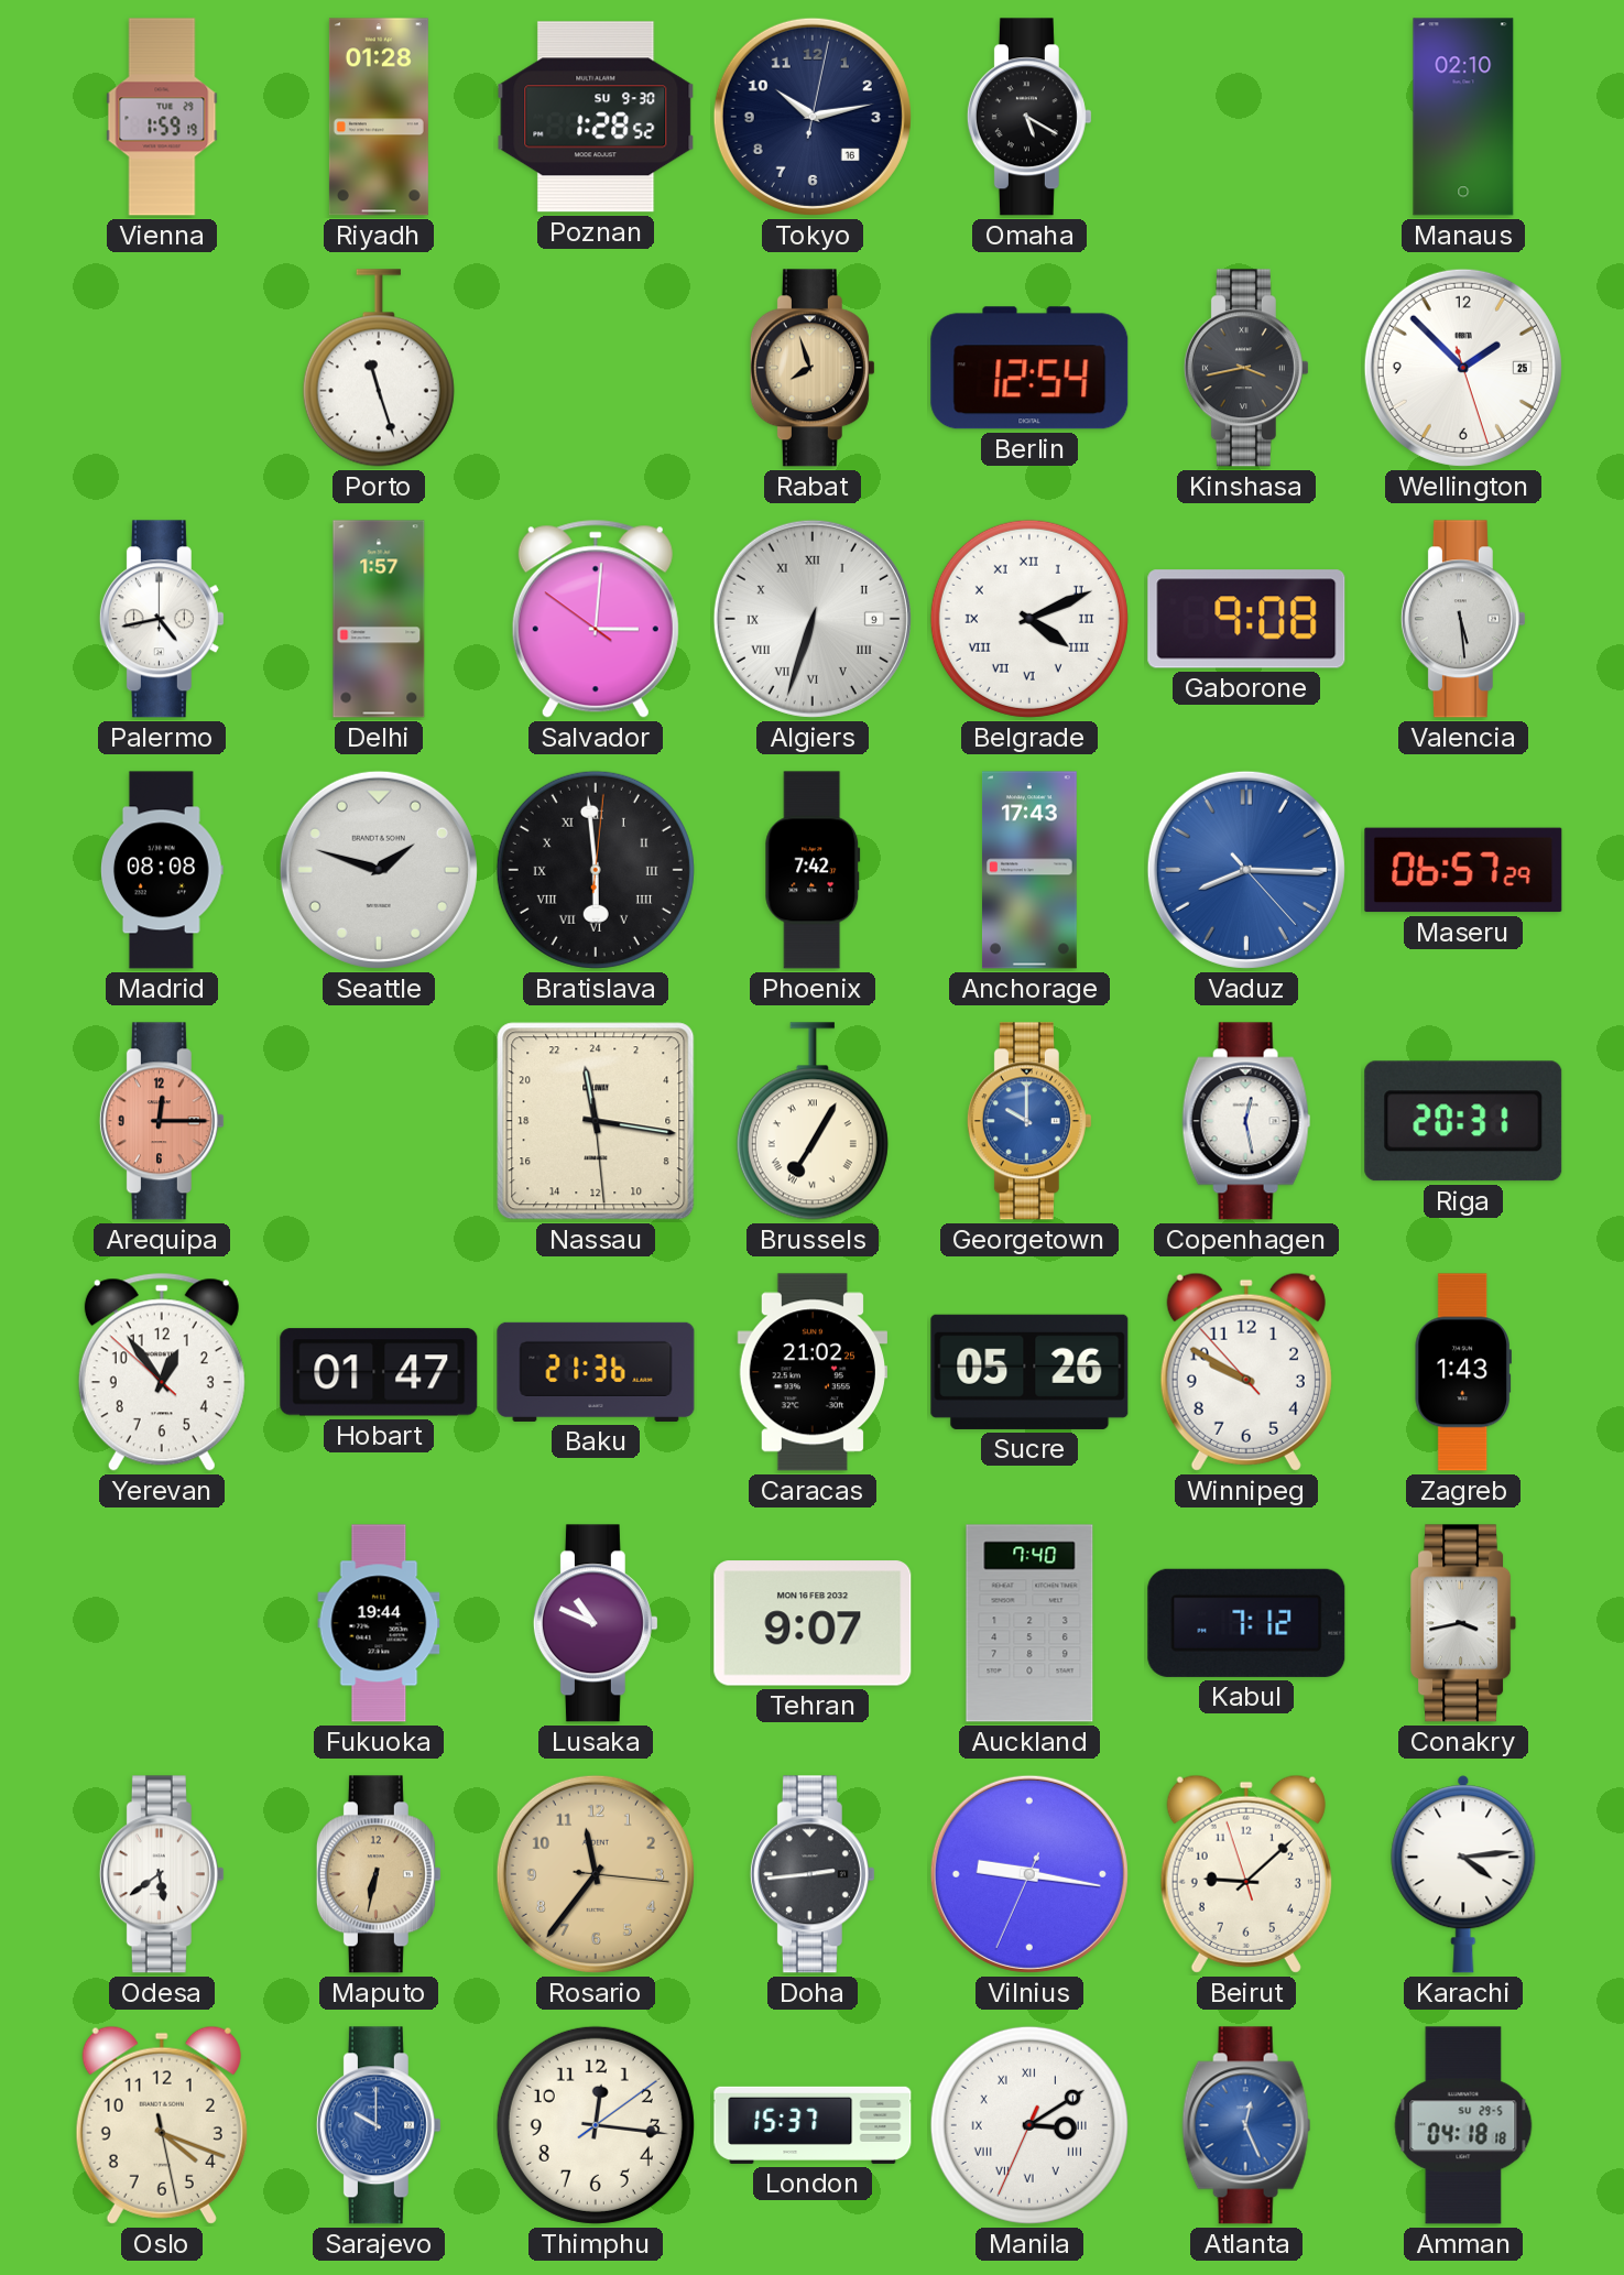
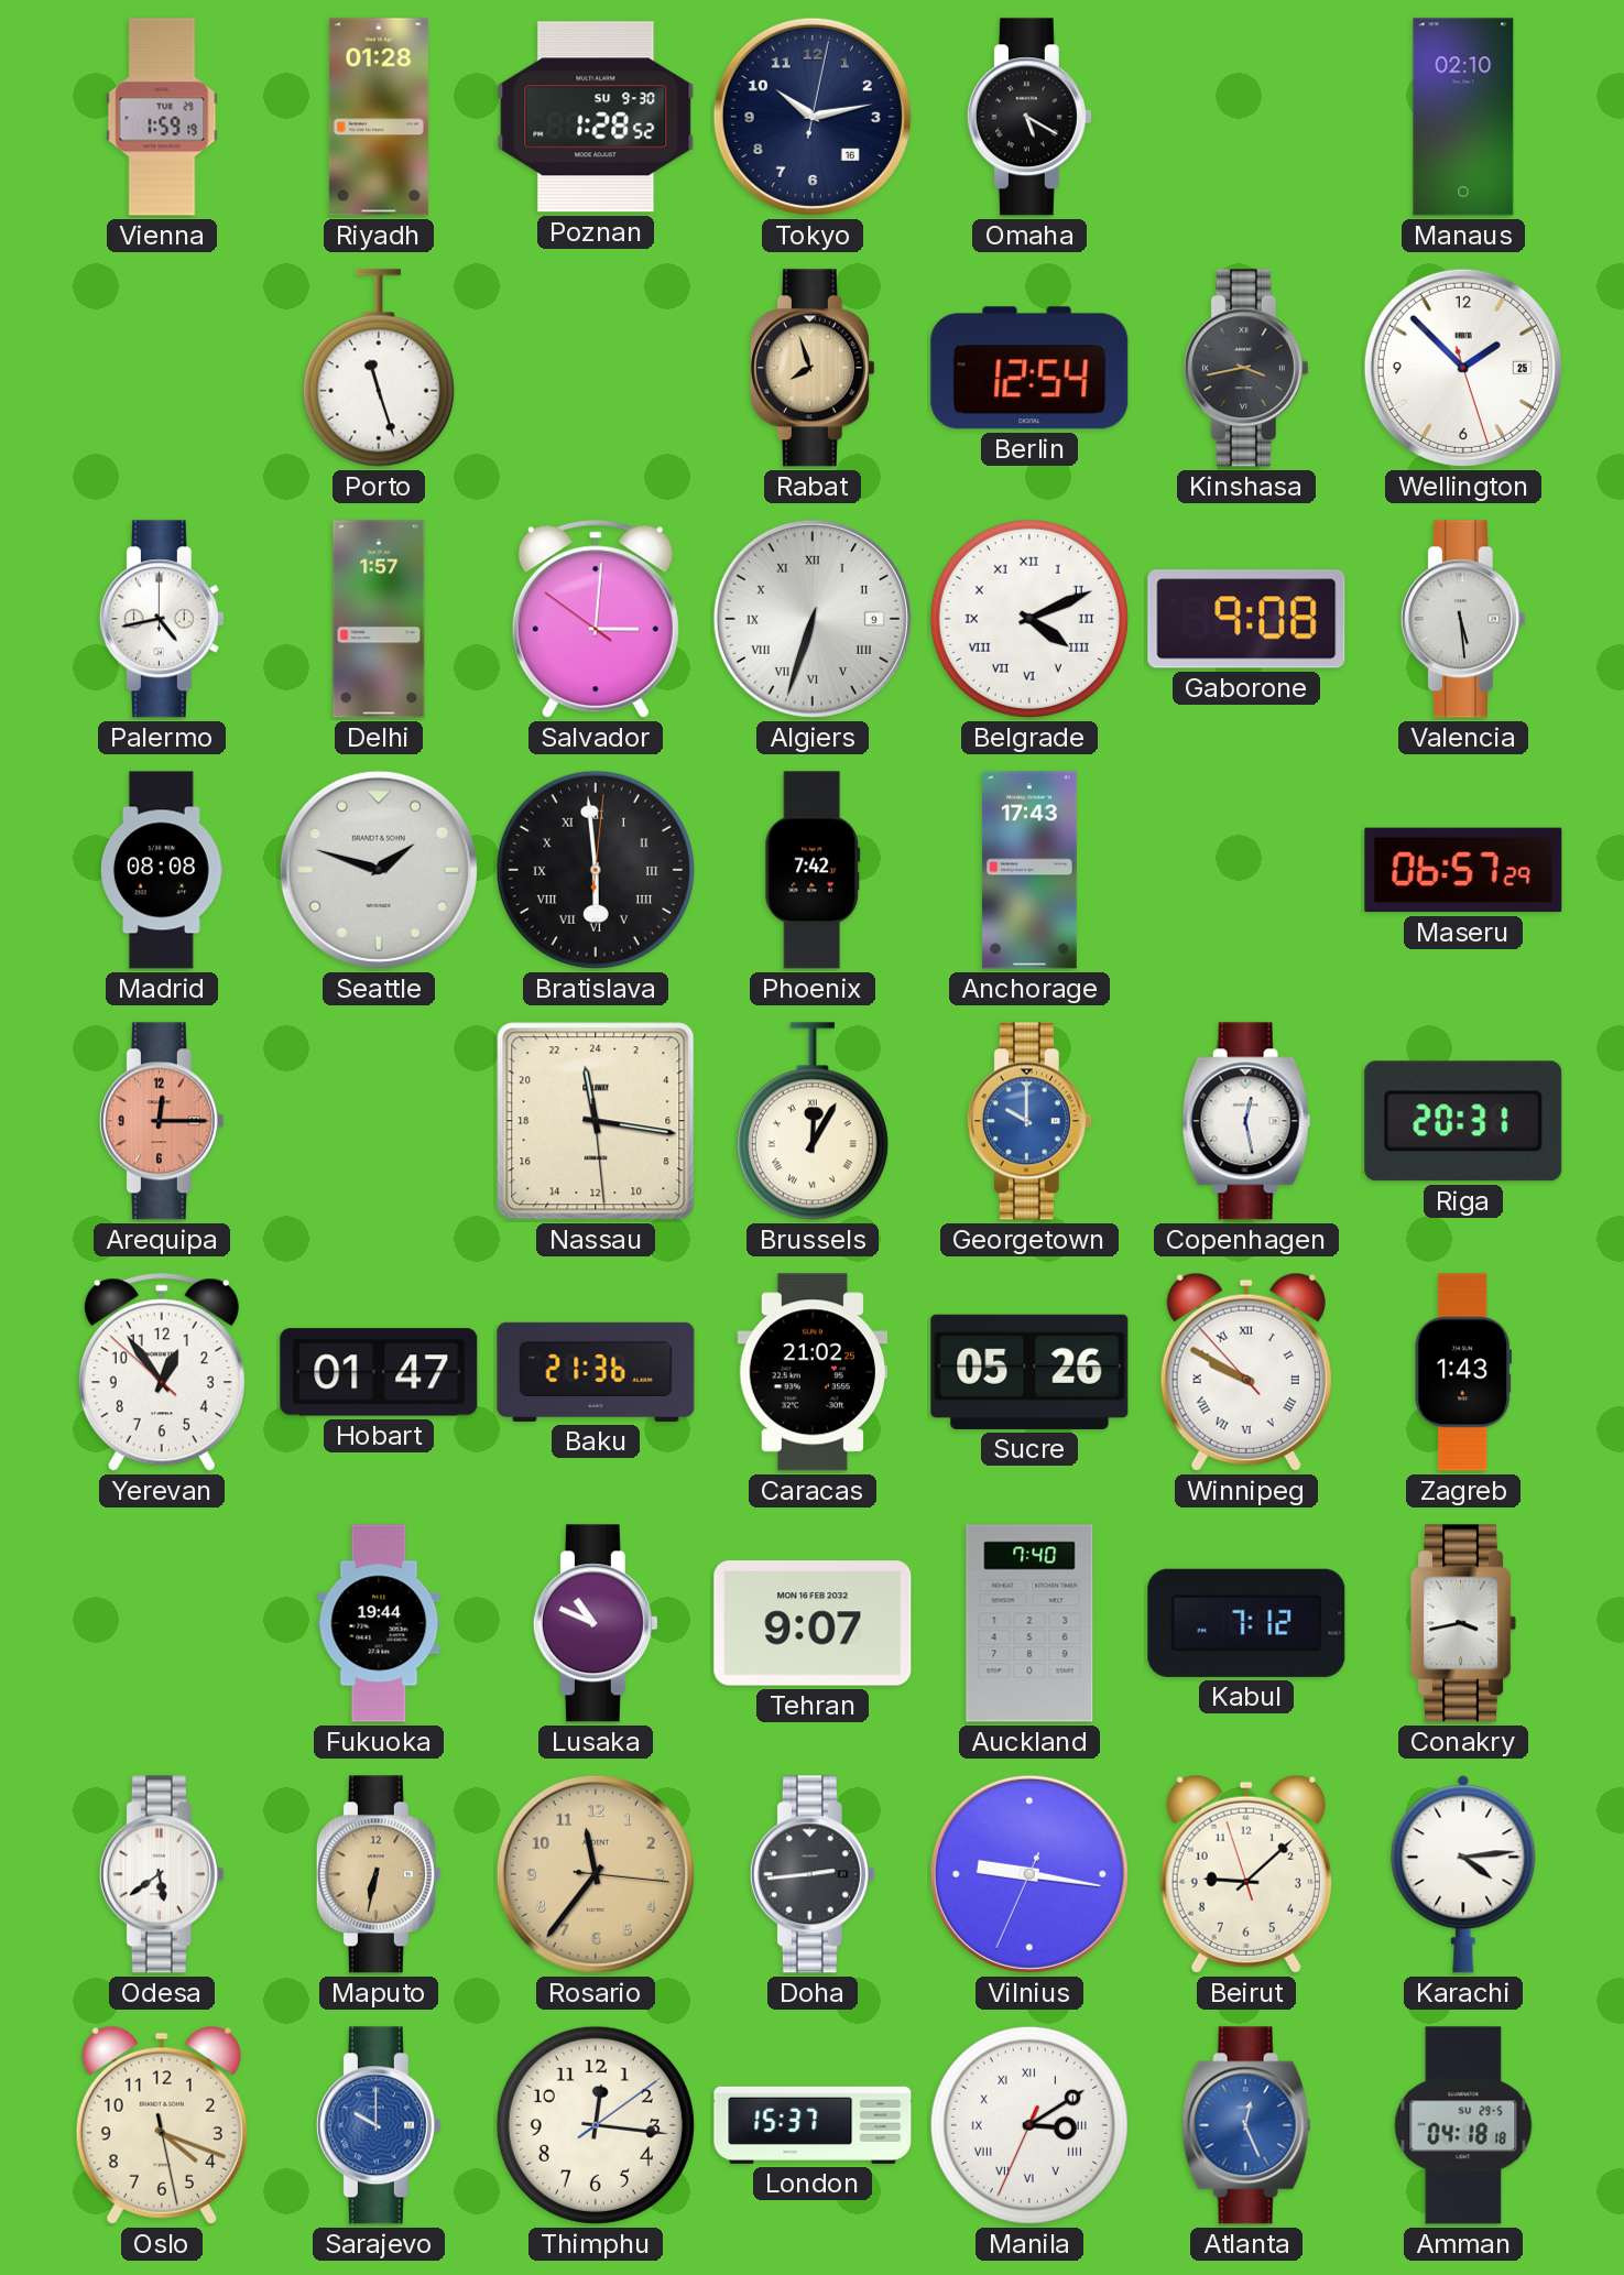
Vaduz: 8:15 -> none (1246, 870)
Brussels: 7:05 -> 12:05 (813, 1121)
Winnipeg numerals: Arabic -> Roman (1246, 1372)
